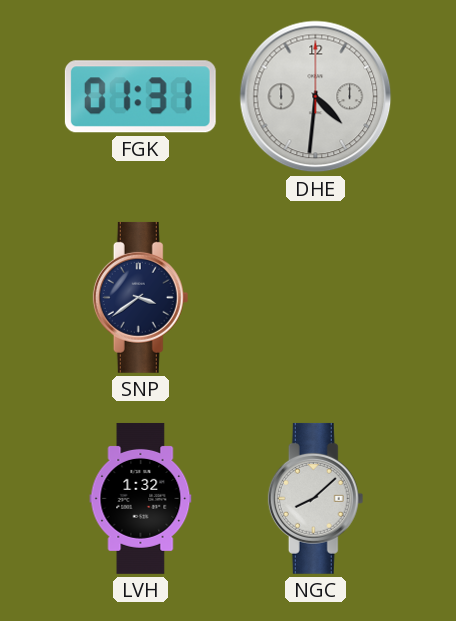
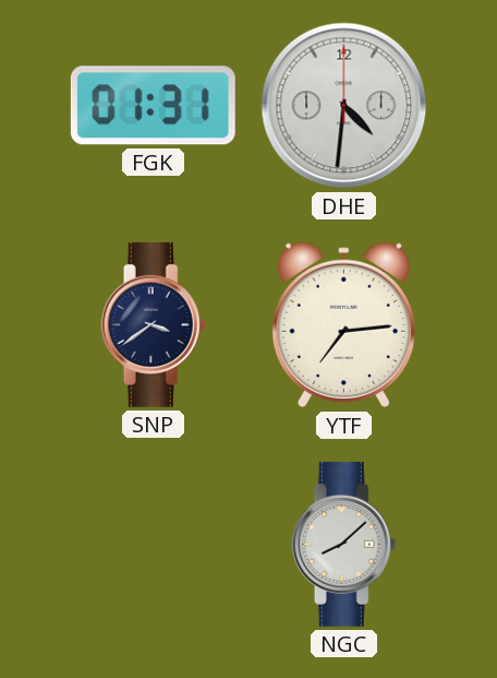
YTF: none -> 7:14 (343, 325)
LVH: 1:32 -> none (141, 499)
